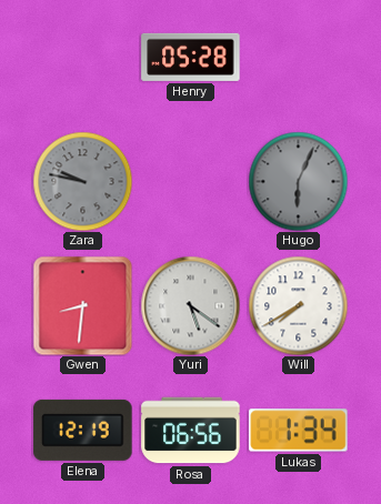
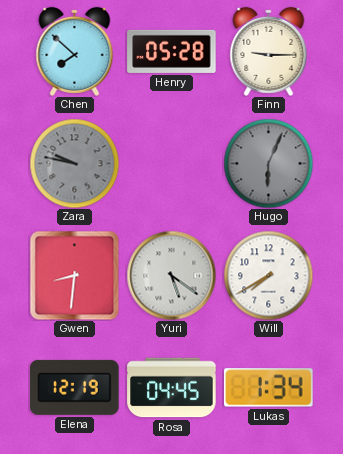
Chen: none -> 7:52 (75, 51)
Finn: none -> 9:15 (269, 51)
Rosa: 06:56 -> 04:45 (172, 388)
